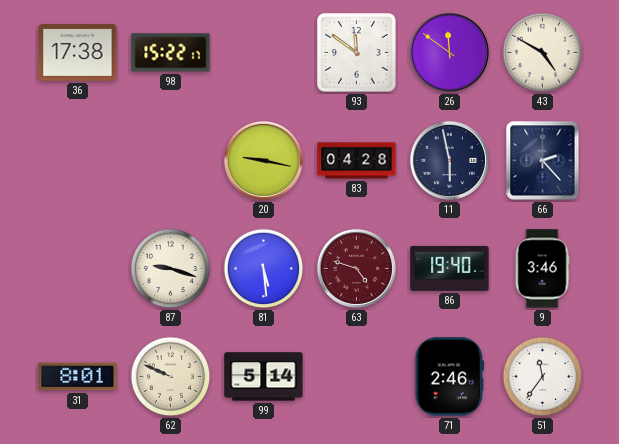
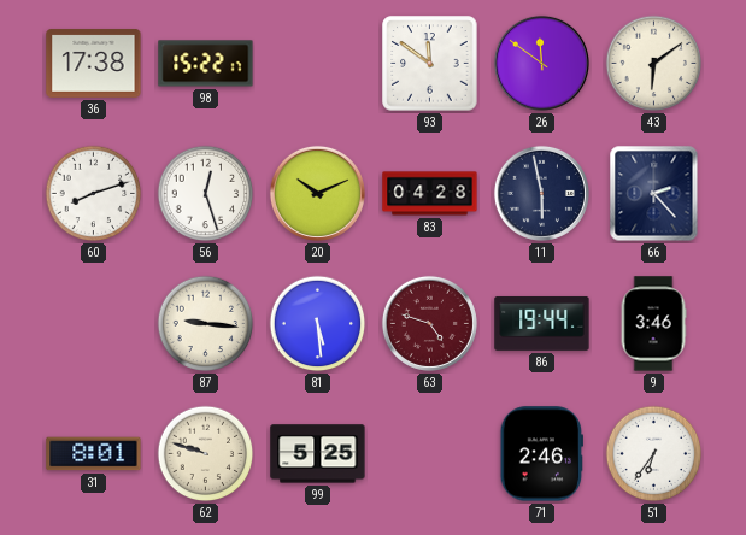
43: 4:50 -> 6:09 (654, 64)
60: none -> 8:12 (94, 194)
56: none -> 12:27 (206, 194)
20: 9:17 -> 10:11 (317, 193)
87: 9:18 -> 9:16 (206, 324)
86: 19:40 -> 19:44 (542, 323)
62: 9:49 -> 9:48 (206, 454)
99: 5:14 -> 5:25 (318, 454)
51: 11:36 -> 6:36 (654, 454)
